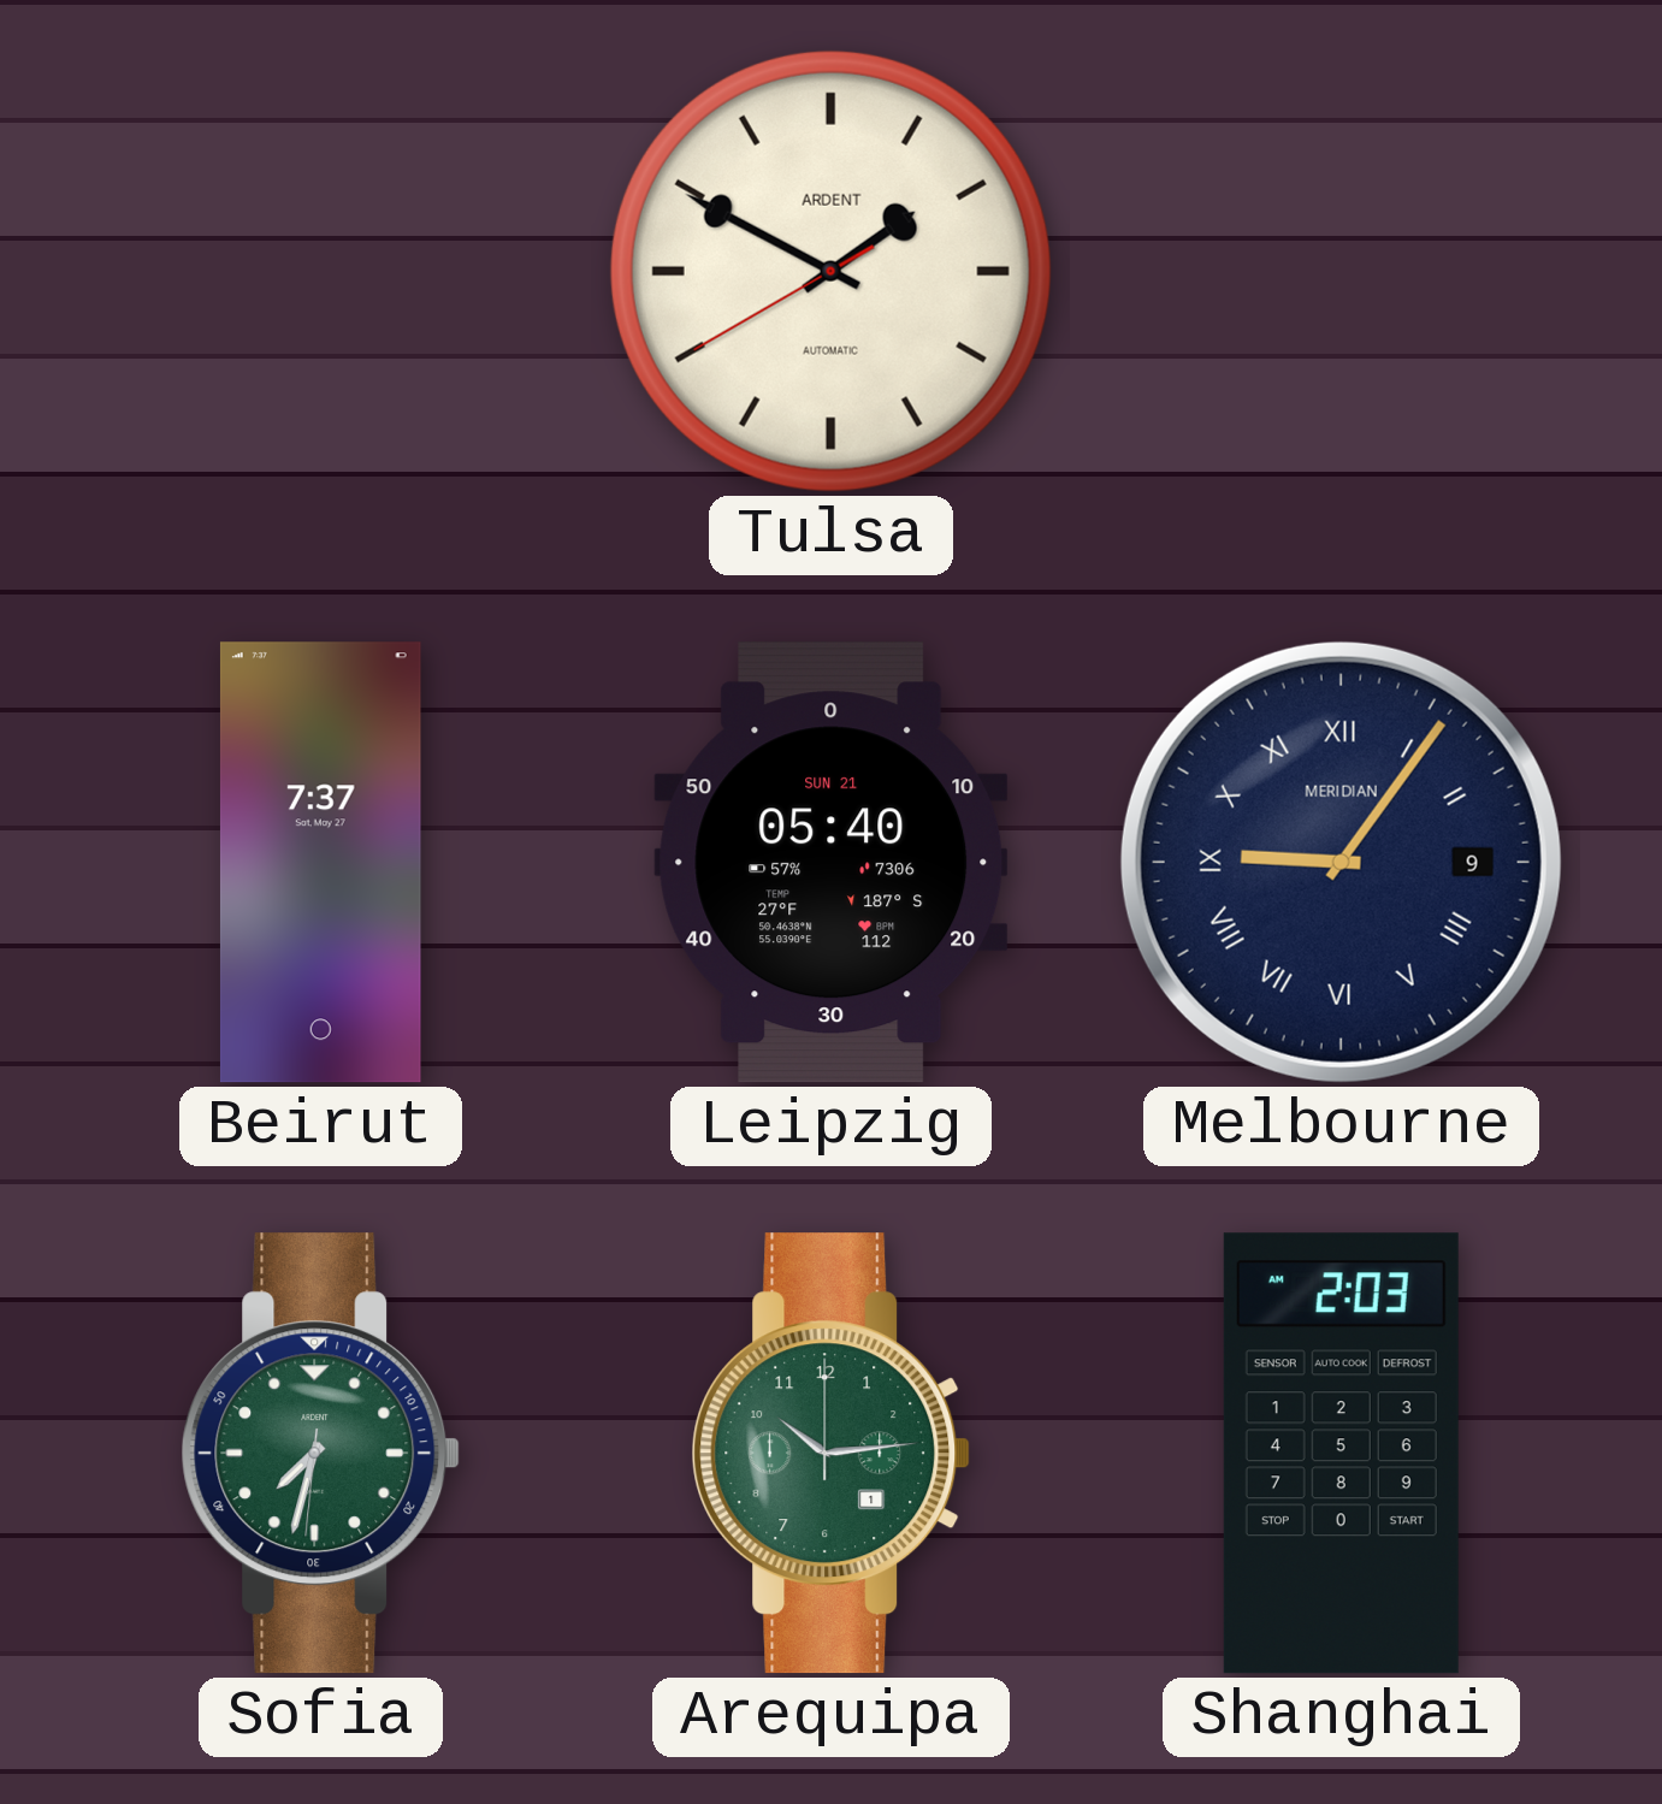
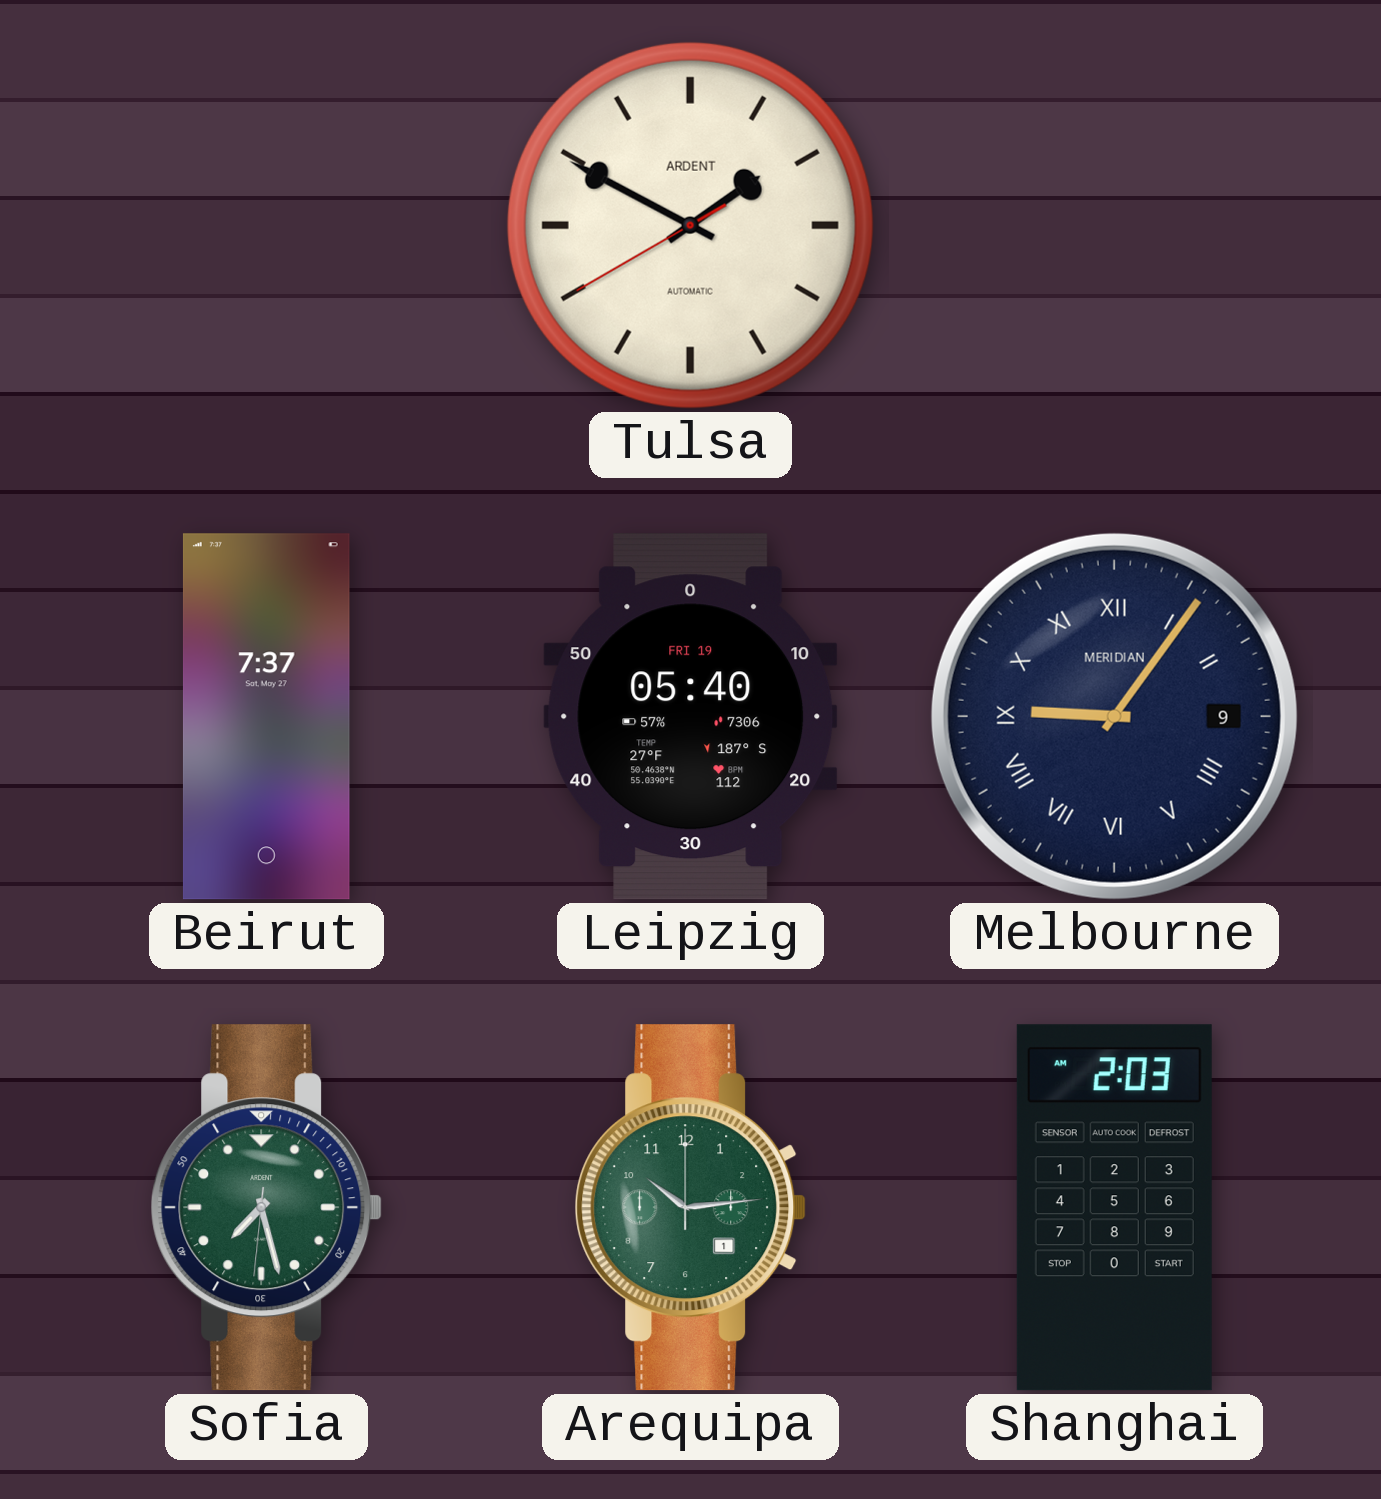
Leipzig date: SUN 21 -> FRI 19 (691, 717)
Sofia: 7:32 -> 7:27 (267, 1208)
